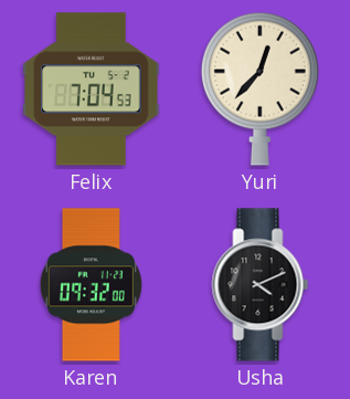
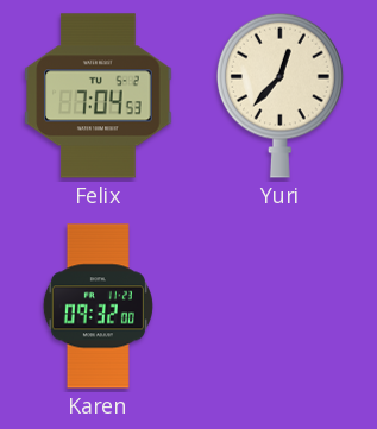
Usha: 4:11 -> none (261, 285)
